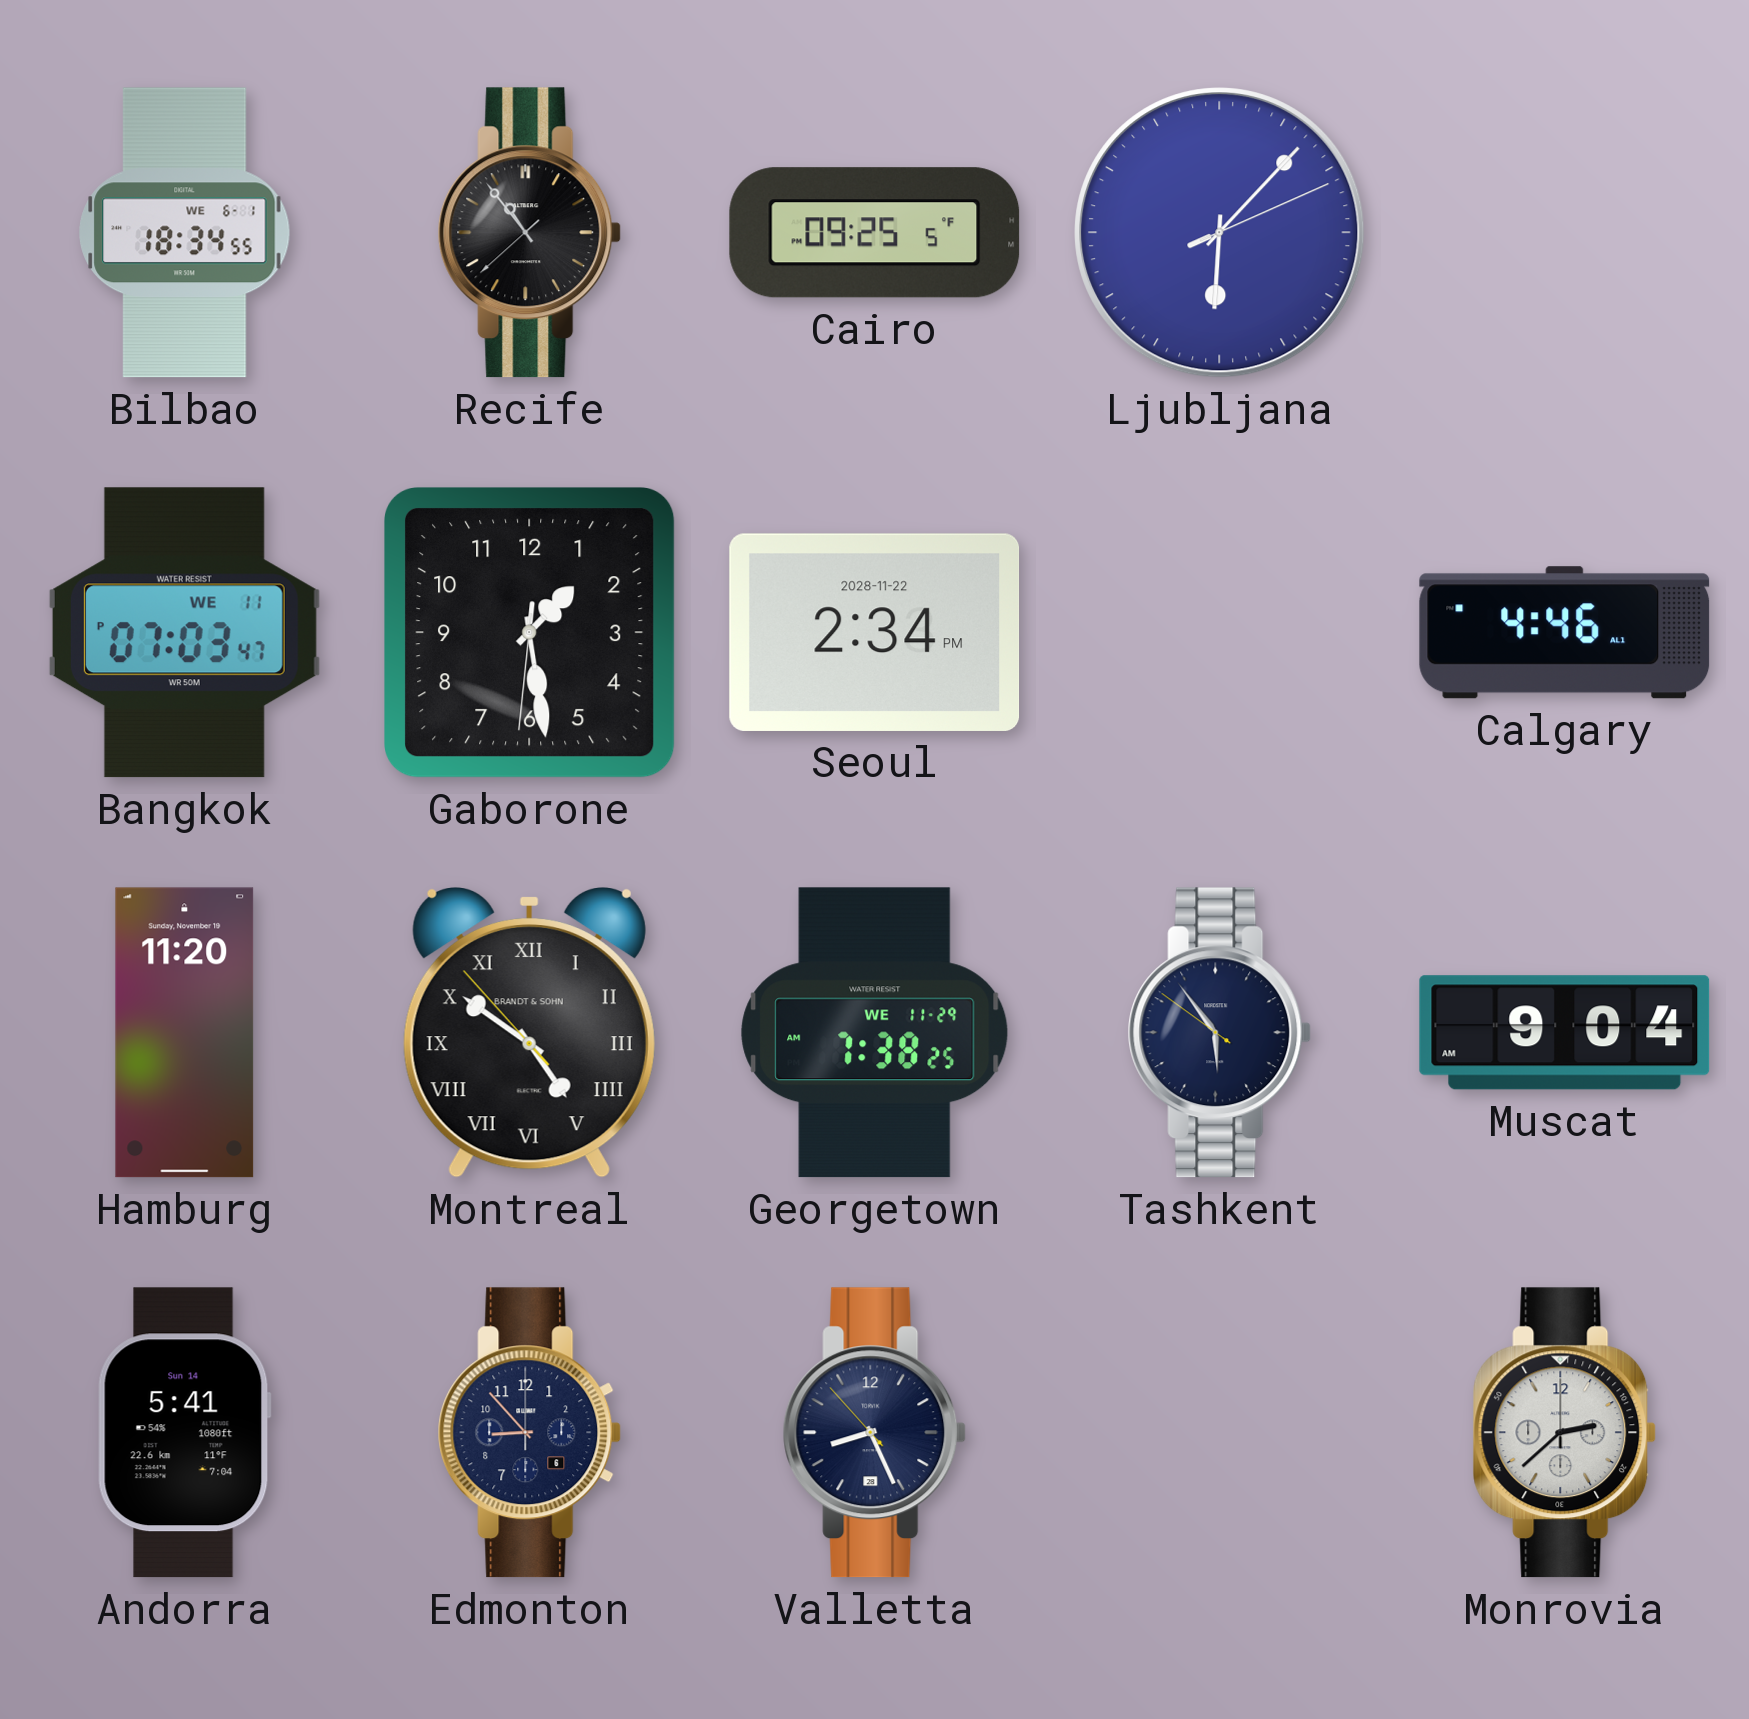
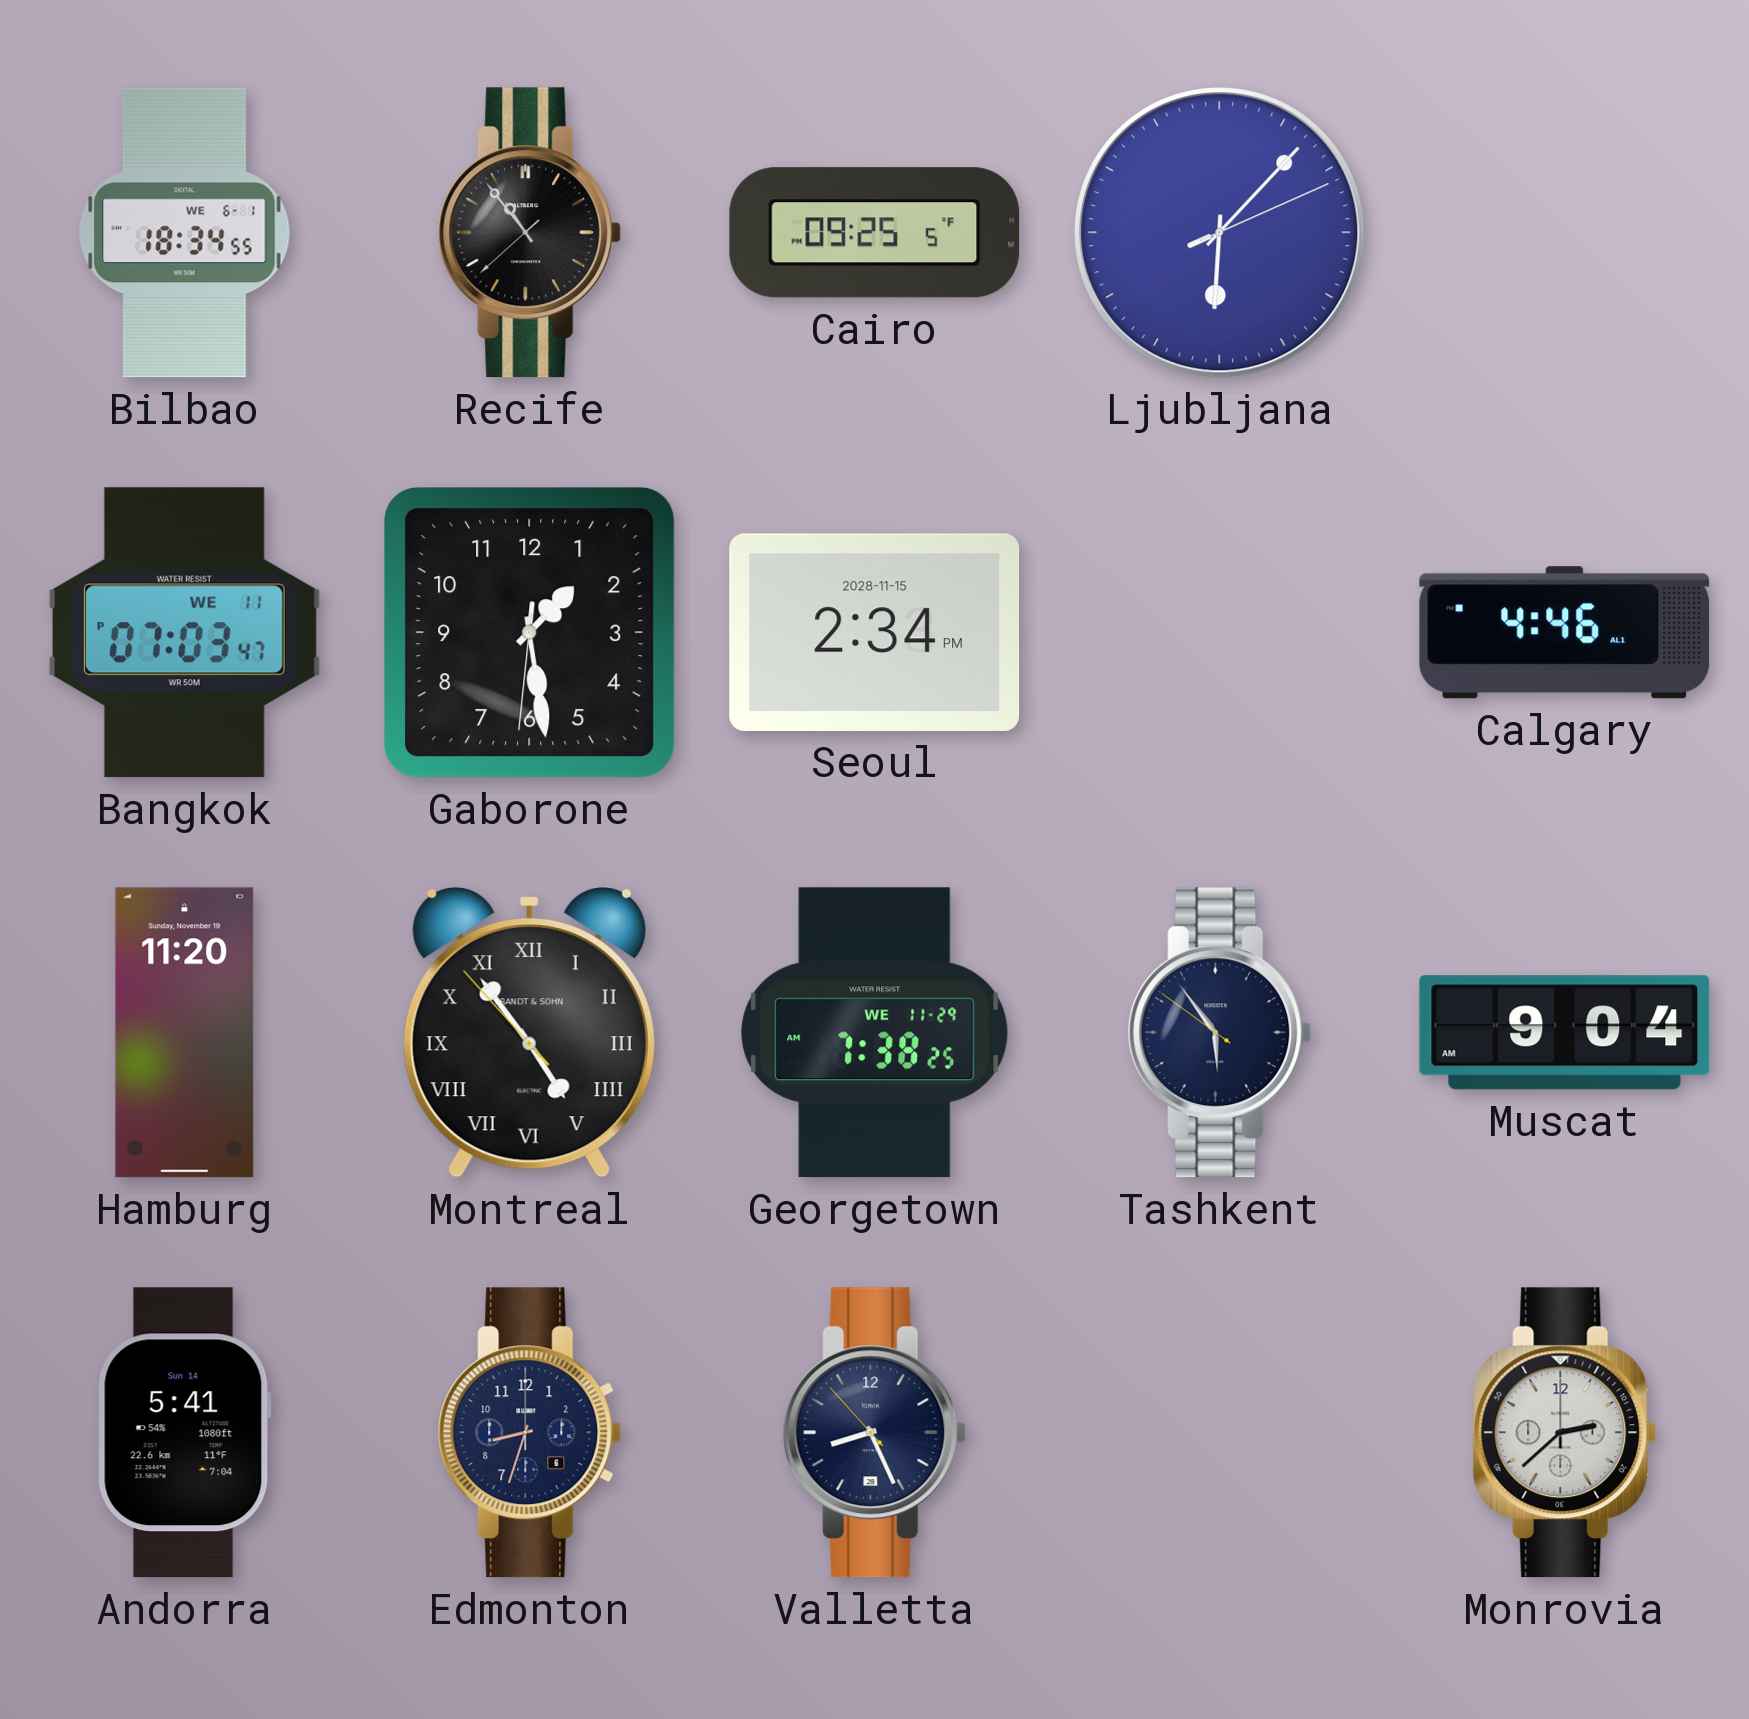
Seoul date: 2028-11-22 -> 2028-11-15 (875, 632)
Montreal: 4:50 -> 4:53 (529, 1033)
Edmonton: 8:53 -> 8:33 (530, 1433)
